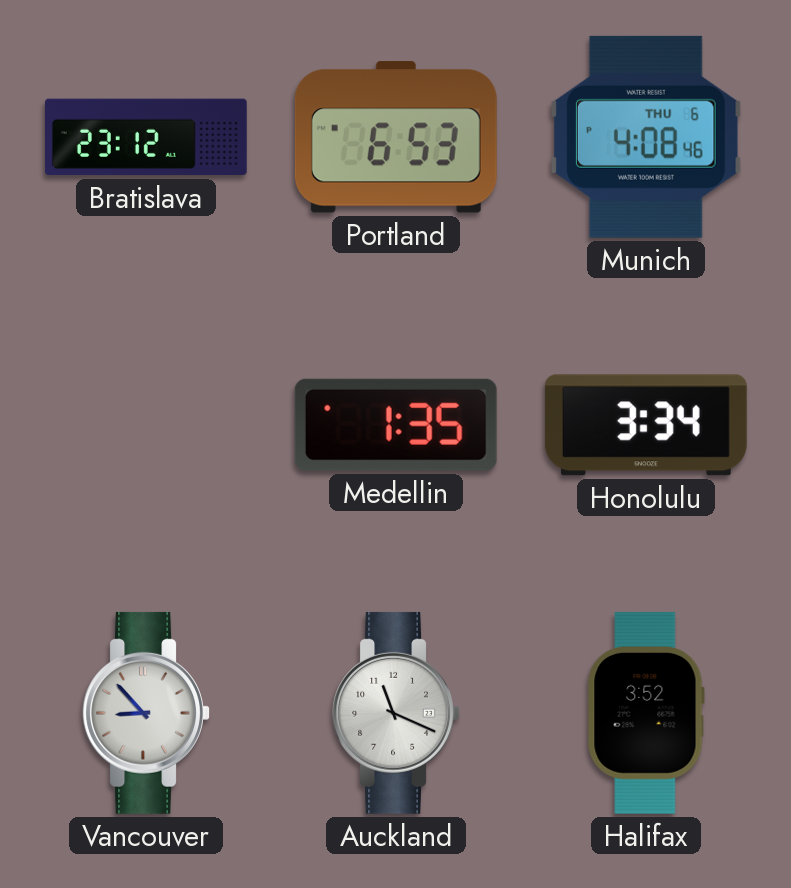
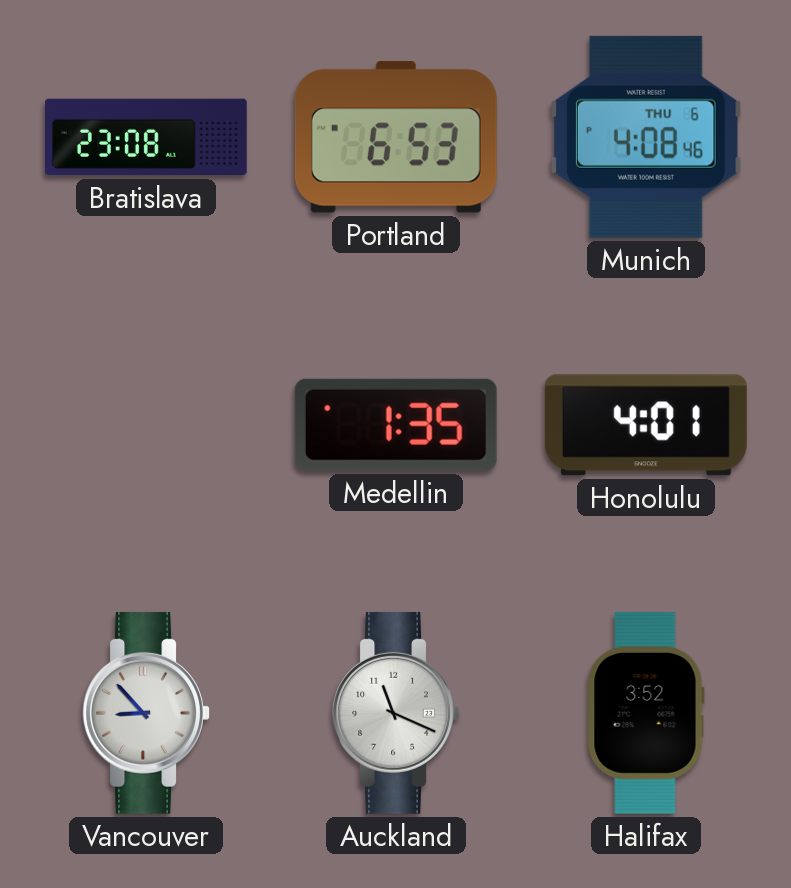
Bratislava: 23:12 -> 23:08 (146, 137)
Honolulu: 3:34 -> 4:01 (646, 425)
